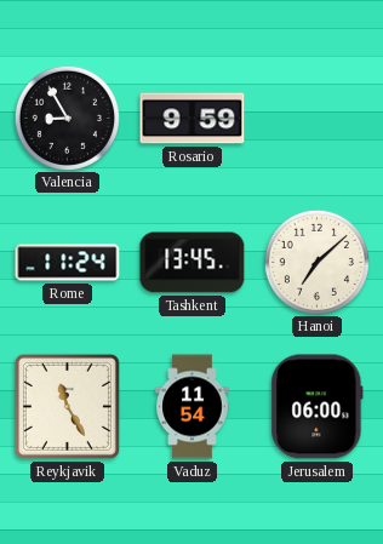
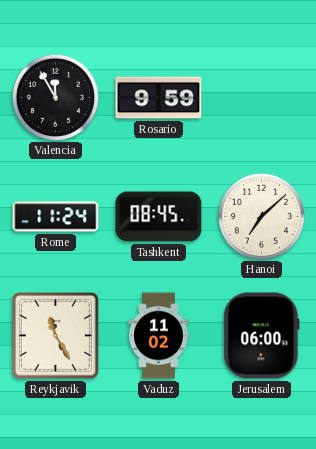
Valencia: 8:55 -> 11:55 (55, 97)
Tashkent: 13:45 -> 08:45 (159, 217)
Vaduz: 11:54 -> 11:02 (159, 336)
